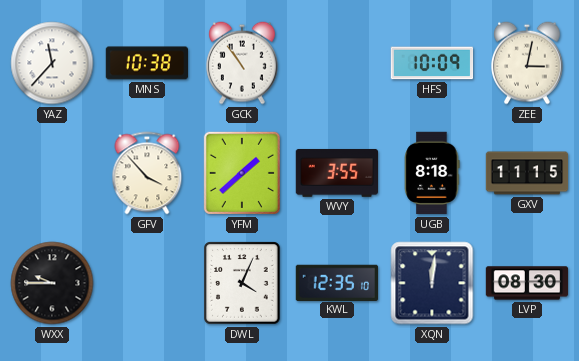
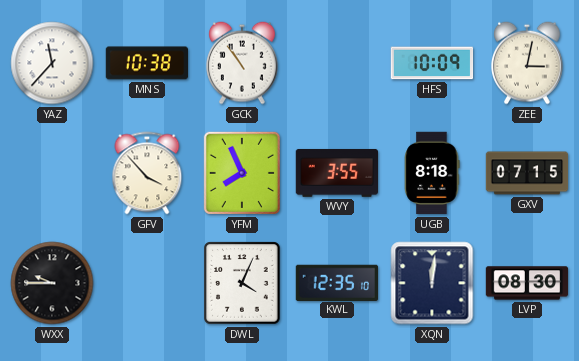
YFM: 1:38 -> 7:56 (242, 173)
GXV: 11:15 -> 07:15 (527, 173)
